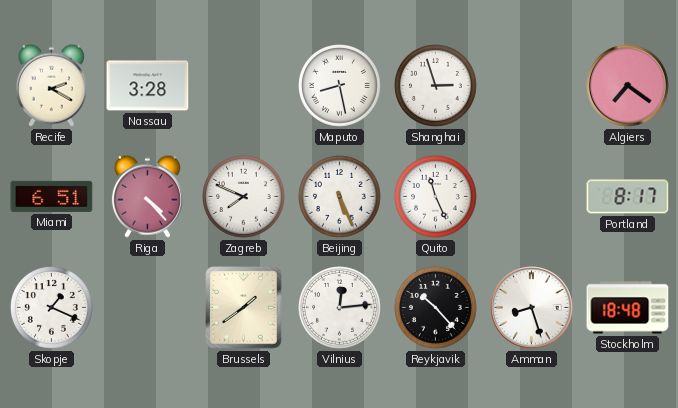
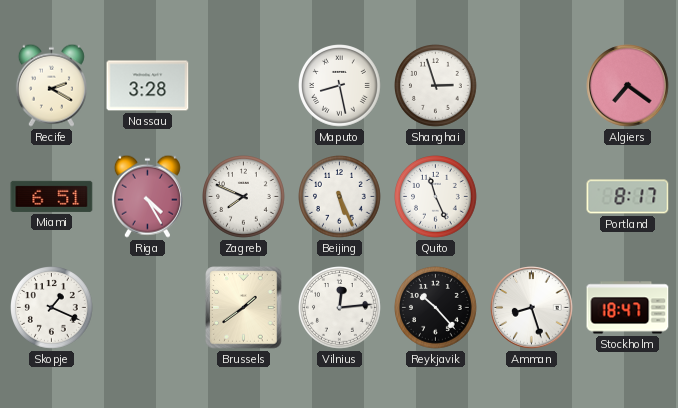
Riga: 4:23 -> 4:25 (147, 196)
Stockholm: 18:48 -> 18:47 (628, 308)
